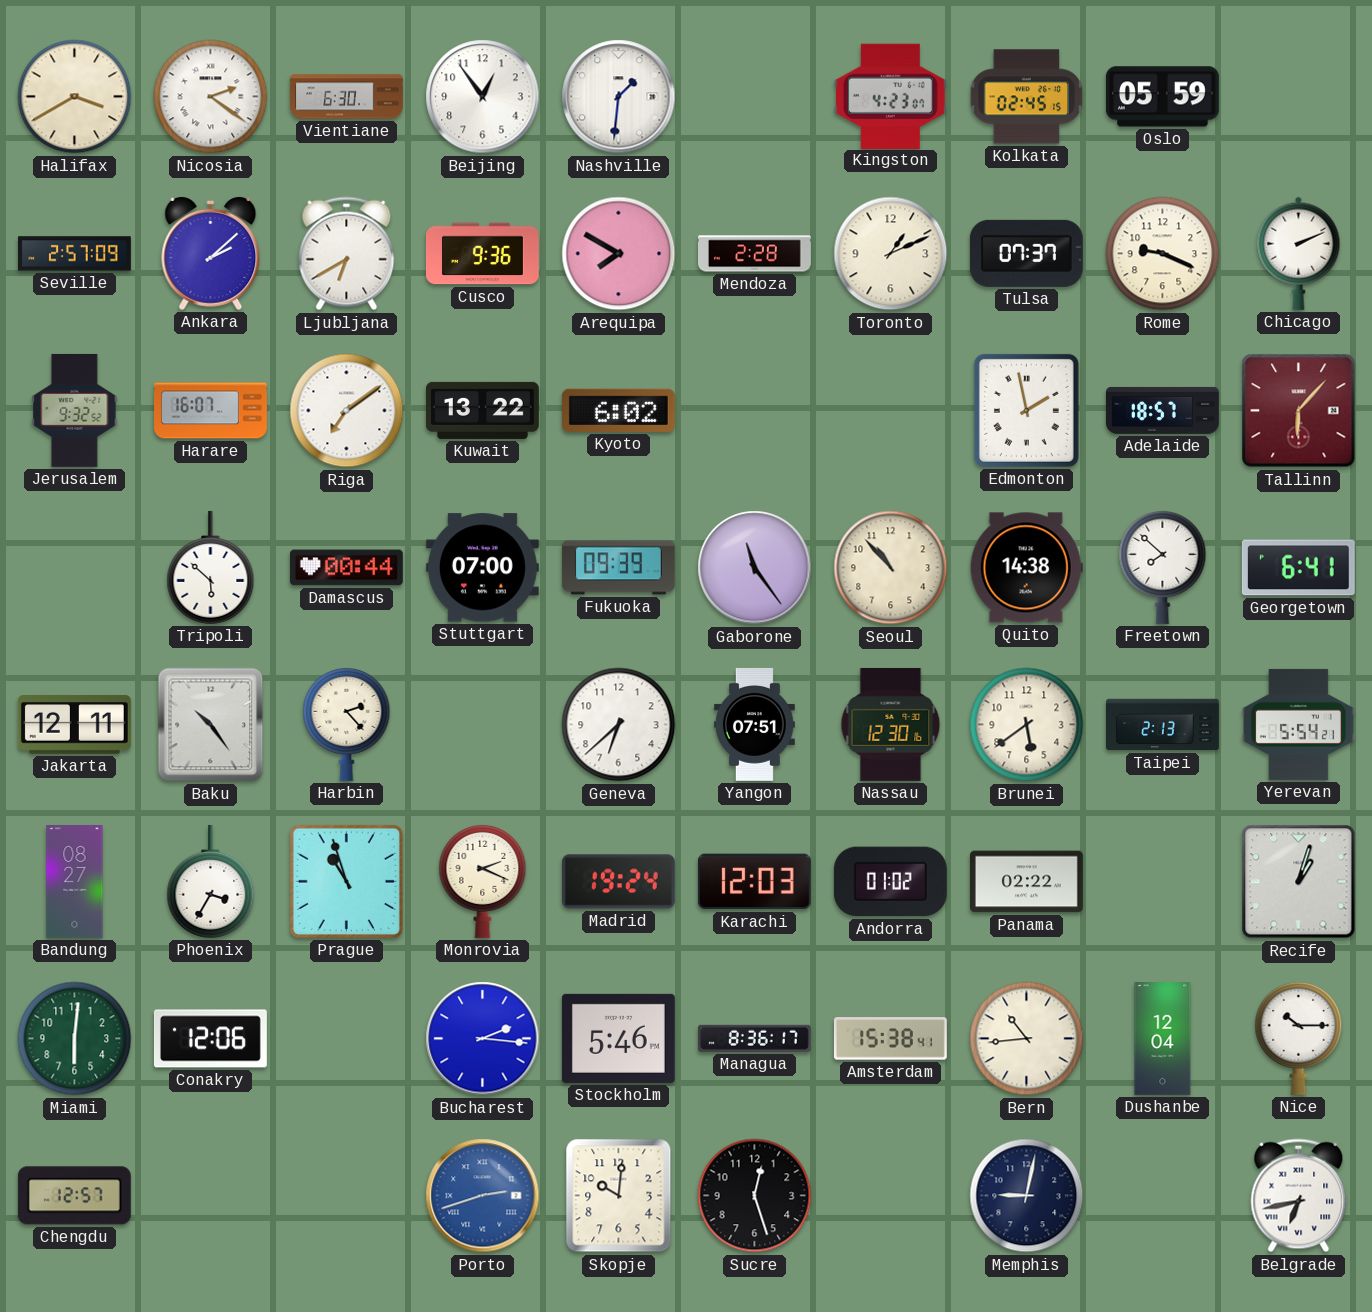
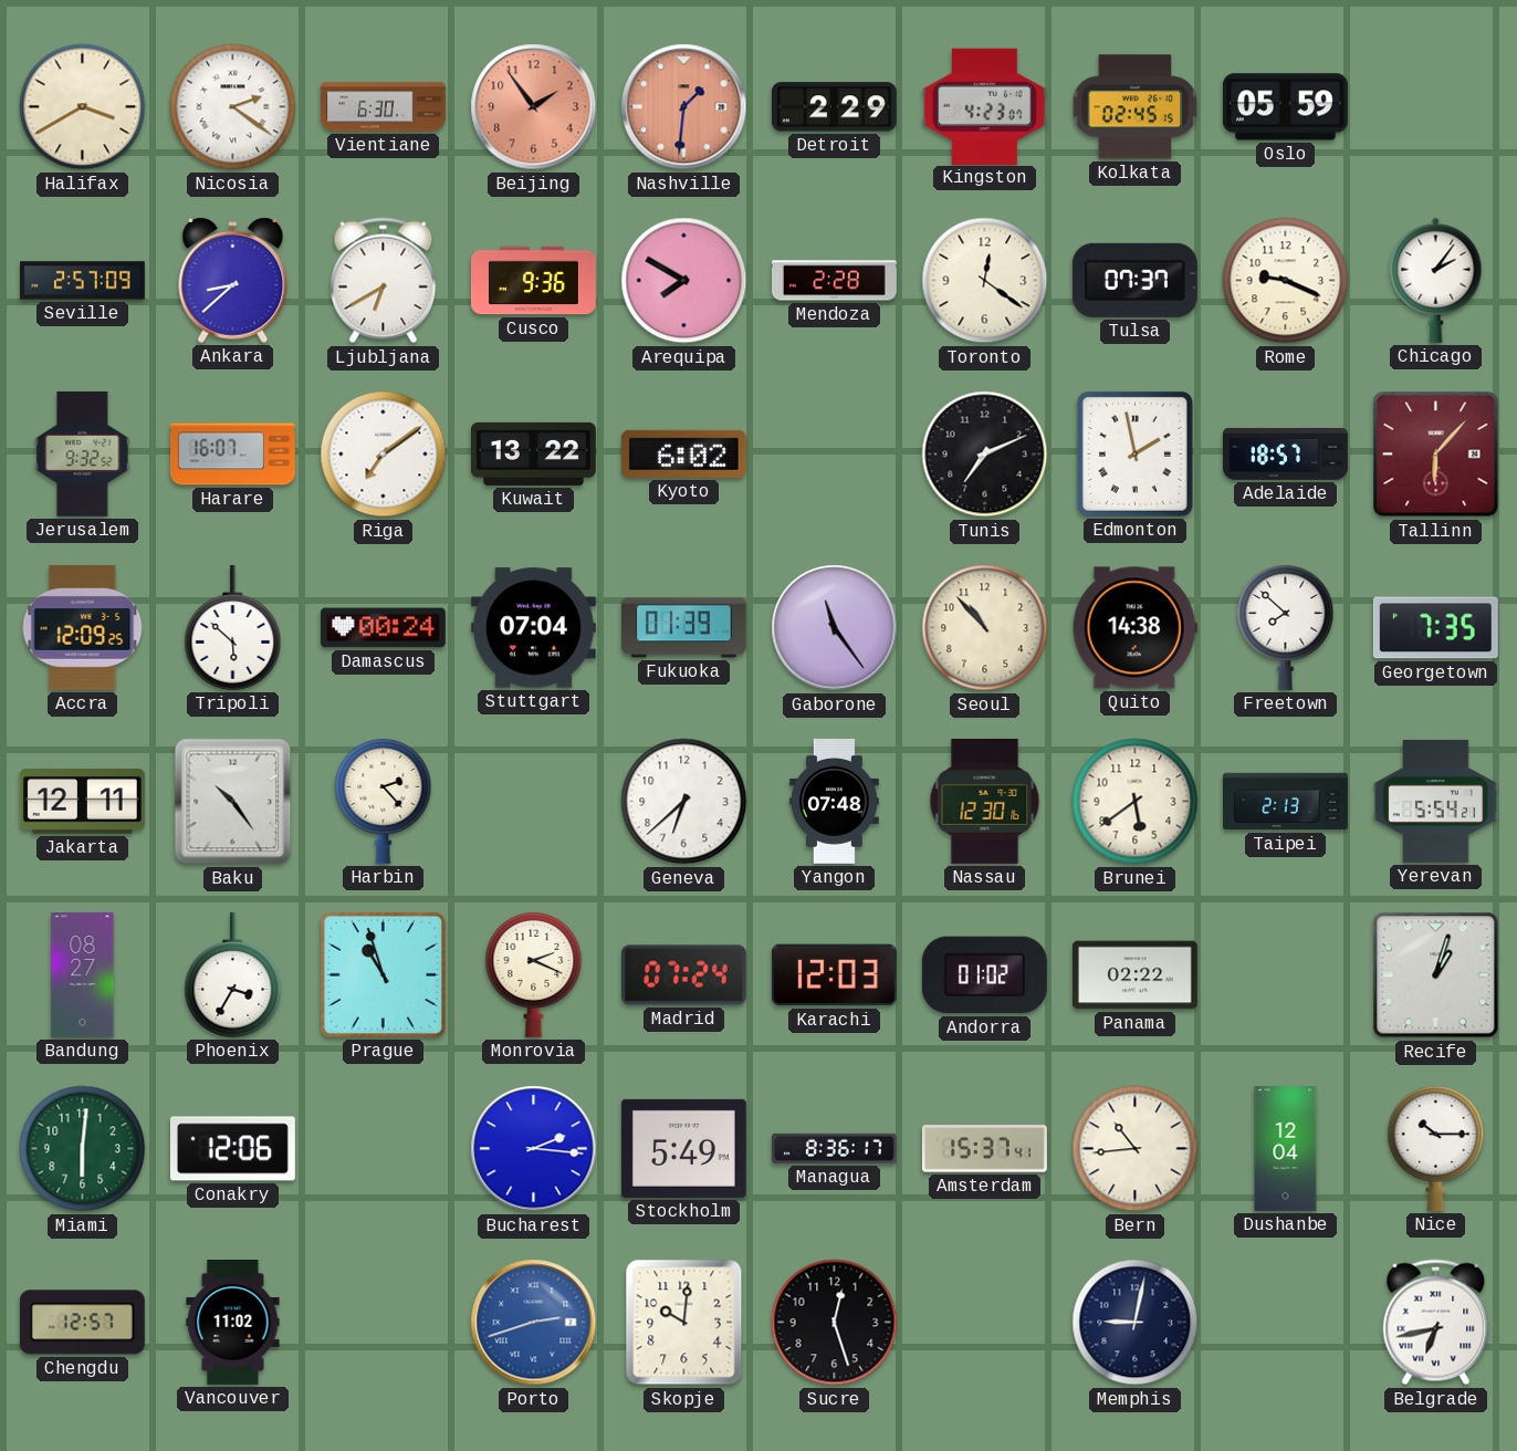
Beijing: 12:54 -> 1:54 (534, 107)
Beijing dial: white -> salmon (534, 107)
Nashville dial: white -> salmon (684, 107)
Detroit: none -> 2:29 (834, 107)
Ankara: 2:08 -> 8:38 (233, 280)
Toronto: 1:11 -> 12:21 (985, 281)
Chicago: 2:11 -> 2:06 (1436, 280)
Tunis: none -> 7:11 (985, 455)
Accra: none -> 12:09 (83, 627)
Damascus: 00:44 -> 00:24 (383, 628)
Stuttgart: 07:00 -> 07:04 (533, 628)
Fukuoka: 09:39 -> 01:39 (683, 628)
Georgetown: 6:41 -> 7:35 (1435, 628)
Yangon: 07:51 -> 07:48 (834, 801)
Madrid: 19:24 -> 07:24 (683, 975)
Stockholm: 5:46 -> 5:49 (683, 1148)
Amsterdam: 15:38 -> 15:37 (984, 1149)
Vancouver: none -> 11:02 (233, 1323)
